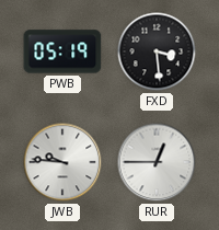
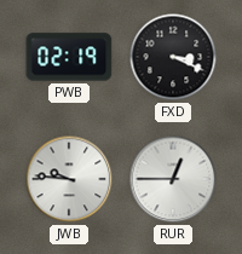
PWB: 05:19 -> 02:19 (69, 57)
FXD: 3:29 -> 3:19 (173, 57)
